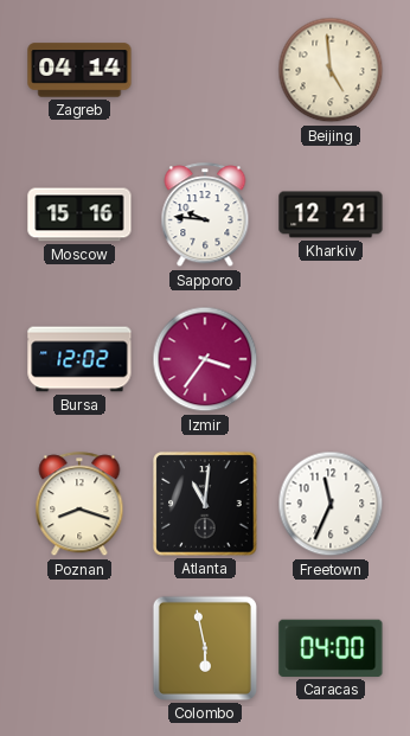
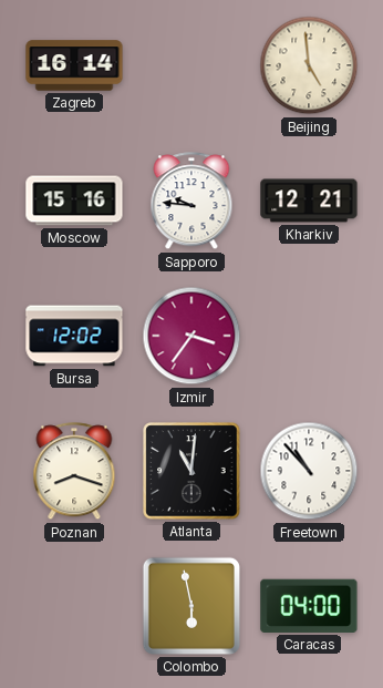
Zagreb: 04:14 -> 16:14 (74, 65)
Freetown: 11:34 -> 10:53 (309, 471)
